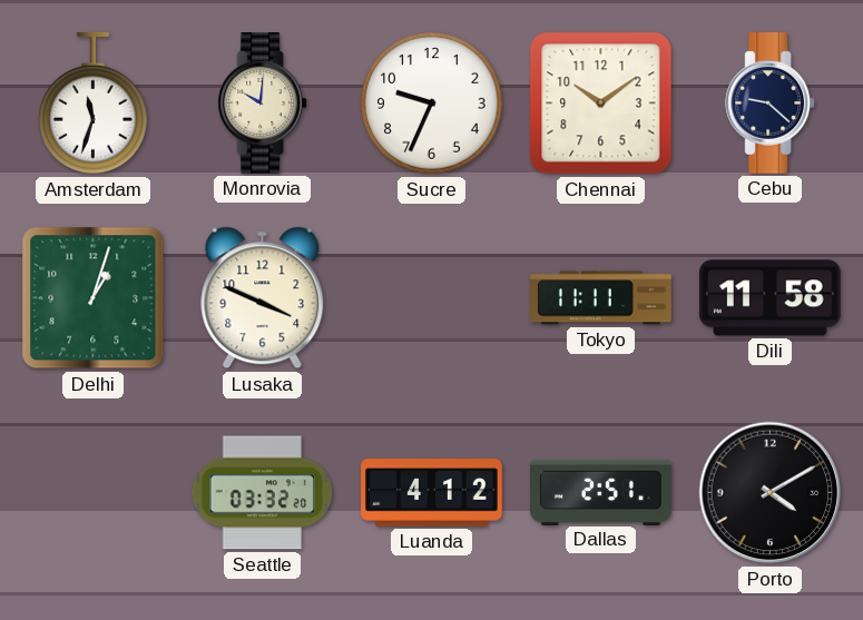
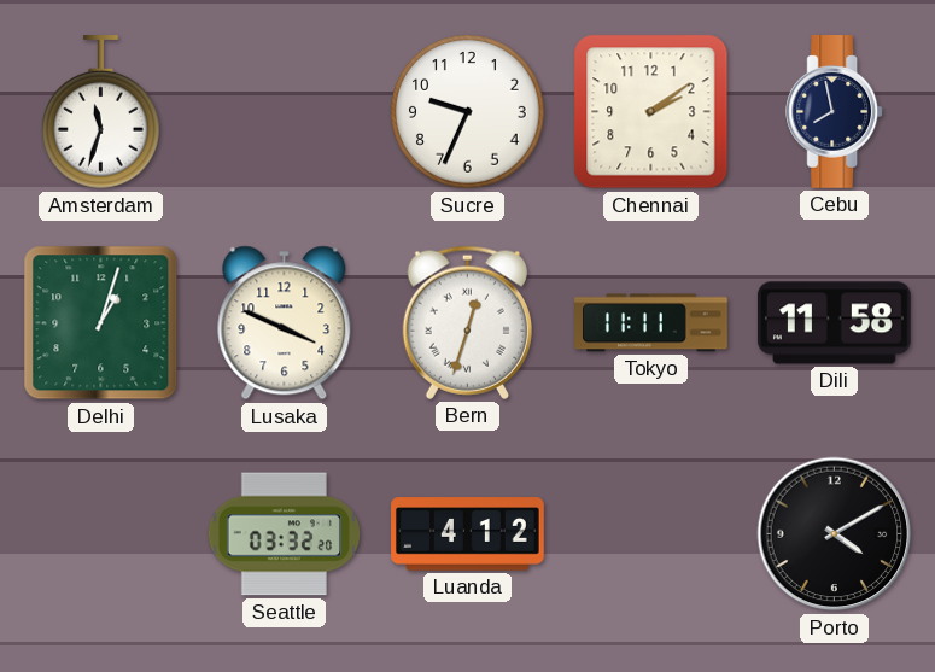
Monrovia: 10:01 -> none (263, 104)
Chennai: 10:09 -> 2:09 (651, 112)
Cebu: 9:22 -> 7:58 (835, 112)
Bern: none -> 12:33 (467, 322)
Dallas: 2:51 -> none (601, 492)
